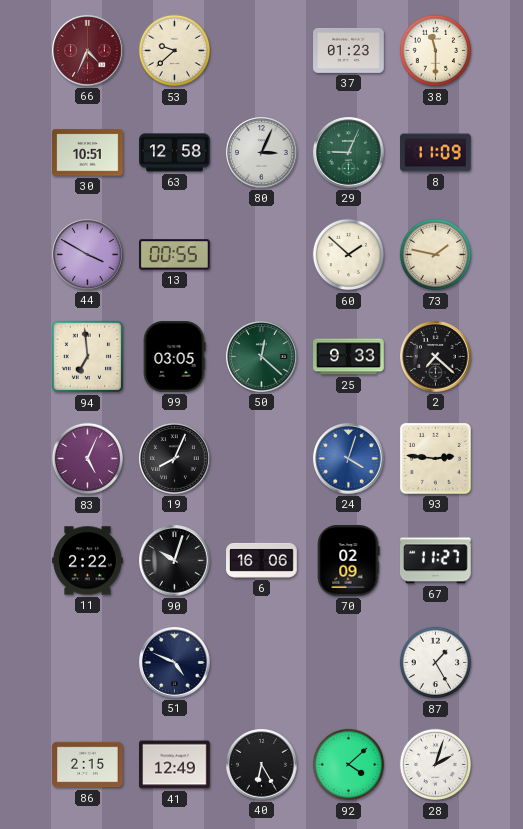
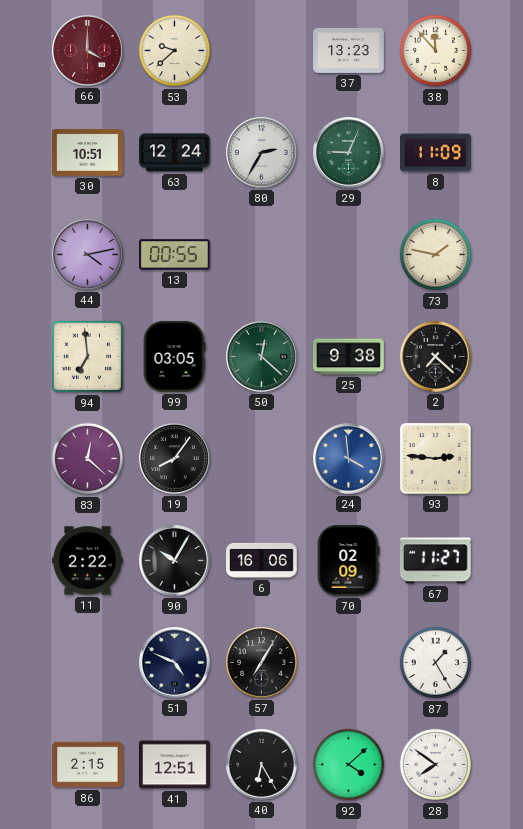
66: 4:34 -> 4:00 (88, 51)
37: 01:23 -> 13:23 (349, 50)
38: 11:30 -> 11:53 (436, 51)
63: 12:58 -> 12:24 (175, 153)
80: 3:04 -> 2:35 (262, 153)
44: 3:50 -> 4:13 (88, 255)
60: 1:52 -> none (349, 255)
25: 9:33 -> 9:38 (349, 357)
83: 5:04 -> 12:22 (88, 459)
19: 8:04 -> 8:06 (175, 459)
24: 4:03 -> 3:59 (349, 459)
90: 10:03 -> 10:05 (175, 561)
57: none -> 7:05 (262, 663)
41: 12:49 -> 12:51 (175, 765)
28: 2:03 -> 7:51 (436, 765)
